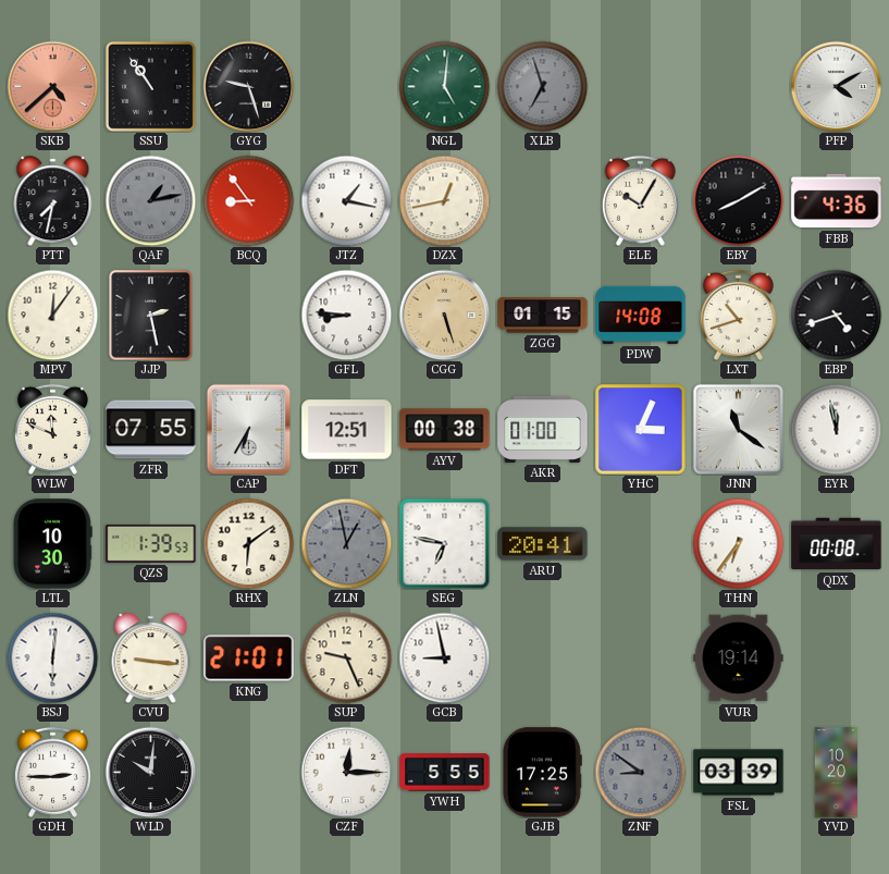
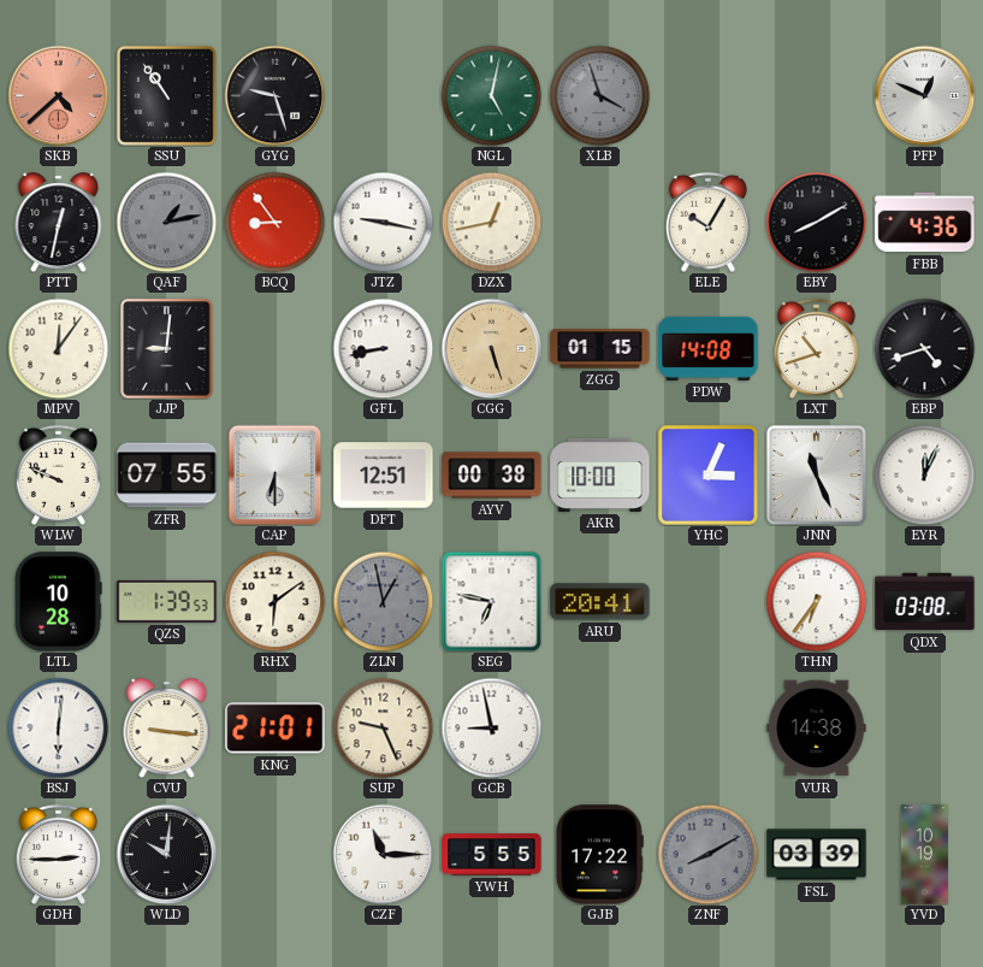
NGL: 5:01 -> 5:02 (491, 95)
XLB: 6:57 -> 3:57 (599, 95)
PFP: 4:10 -> 12:49 (924, 95)
PTT: 7:32 -> 12:32 (59, 223)
JTZ: 1:17 -> 9:17 (383, 222)
JJP: 2:28 -> 9:01 (167, 349)
GFL: 8:46 -> 8:43 (383, 348)
WLW: 11:49 -> 9:49 (58, 474)
CAP: 6:35 -> 6:30 (276, 474)
AKR: 01:00 -> 10:00 (600, 474)
JNN: 11:21 -> 11:26 (816, 474)
EYR: 11:58 -> 12:04 (924, 474)
LTL: 10:30 -> 10:28 (58, 602)
QDX: 00:08 -> 03:08 (925, 602)
VUR: 19:14 -> 14:38 (817, 729)
CZF: 12:15 -> 11:15 (383, 854)
GJB: 17:25 -> 17:22 (599, 855)
ZNF: 8:51 -> 8:10 (707, 854)
YVD: 10:20 -> 10:19 (924, 855)
